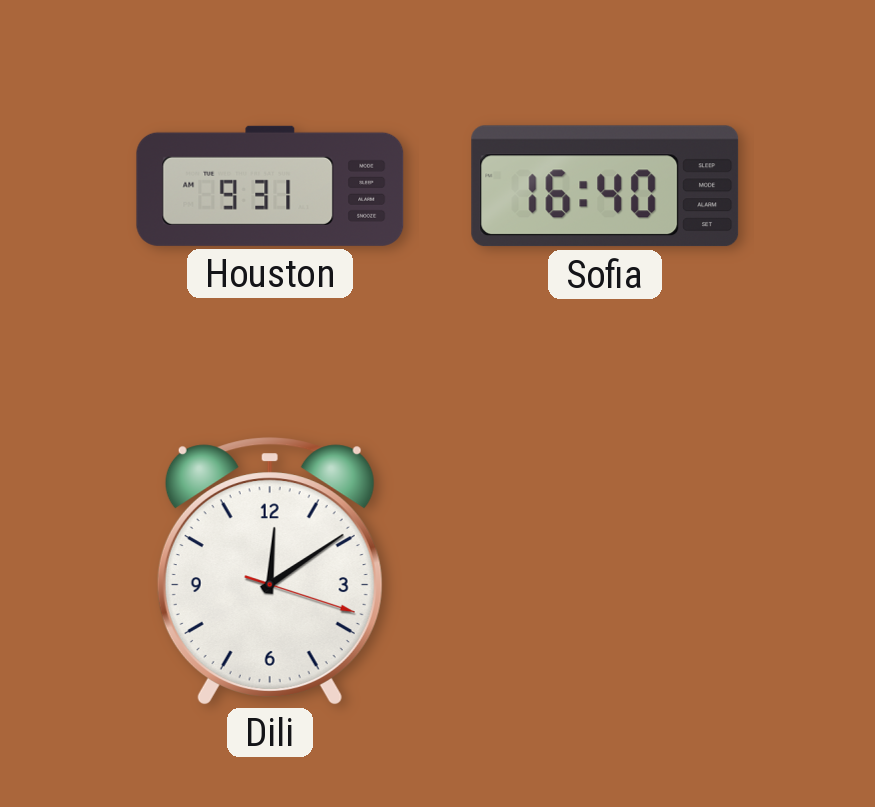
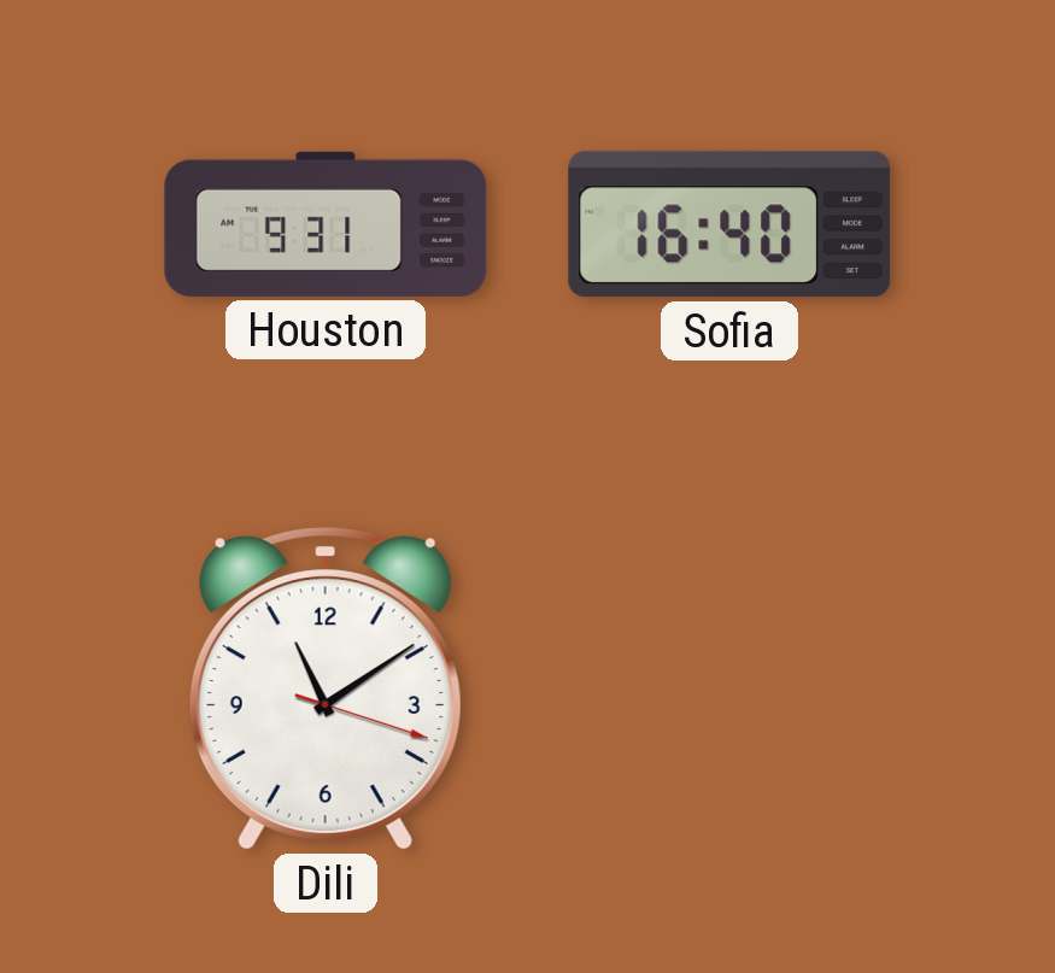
Dili: 12:09 -> 11:09 (326, 688)
